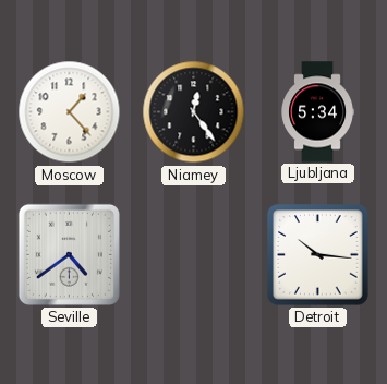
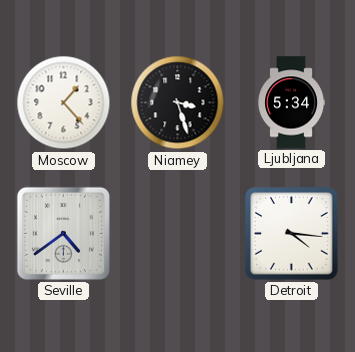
Niamey: 12:24 -> 3:27 (178, 103)
Detroit: 10:16 -> 4:16 (292, 234)
